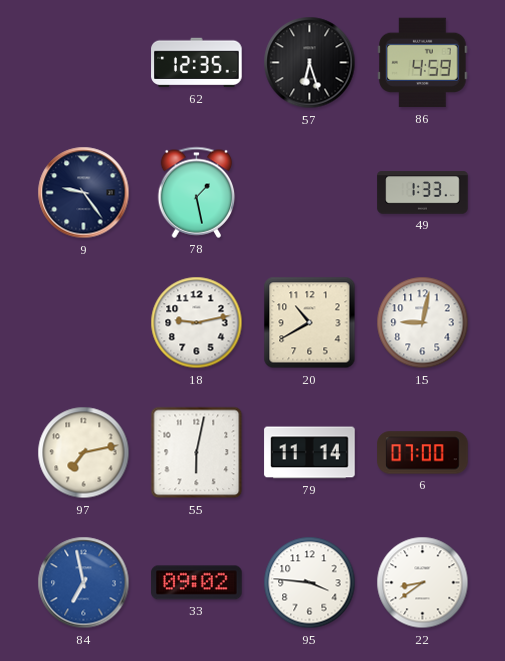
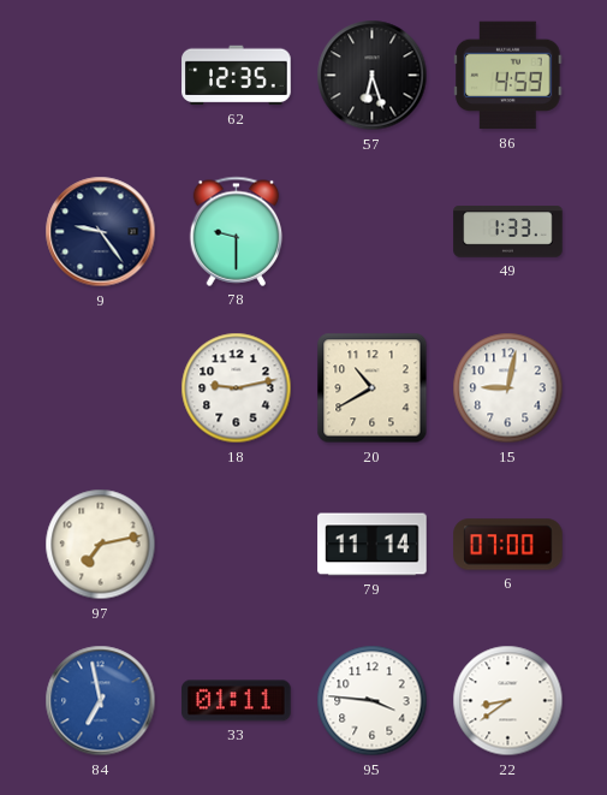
78: 1:28 -> 9:30 (237, 231)
55: 6:02 -> none (197, 453)
33: 09:02 -> 01:11 (237, 701)
